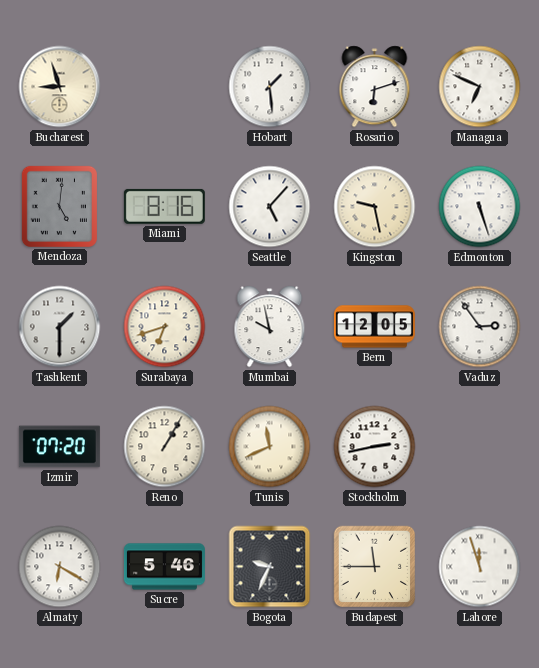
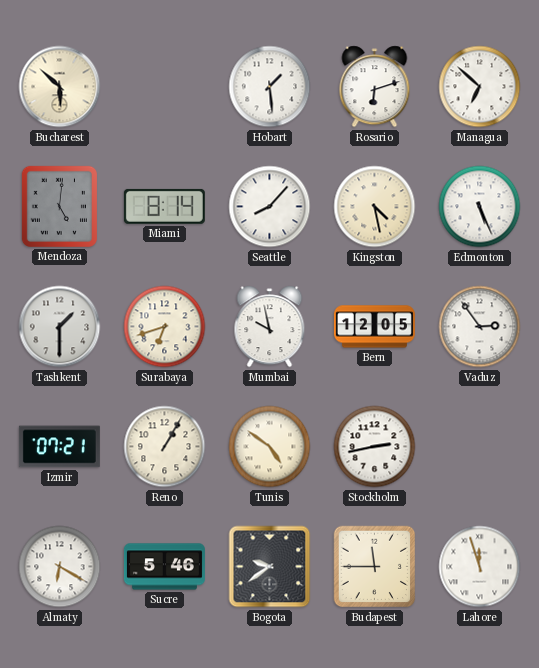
Bucharest: 8:57 -> 5:52 (60, 87)
Managua: 6:49 -> 6:52 (480, 87)
Miami: 8:16 -> 8:14 (164, 206)
Seattle: 5:07 -> 8:07 (270, 207)
Kingston: 9:28 -> 4:28 (375, 207)
Edmonton: 5:27 -> 5:26 (480, 207)
Izmir: 07:20 -> 07:21 (59, 447)
Tunis: 11:41 -> 4:51 (270, 447)
Bogota: 9:34 -> 9:39 (270, 567)
